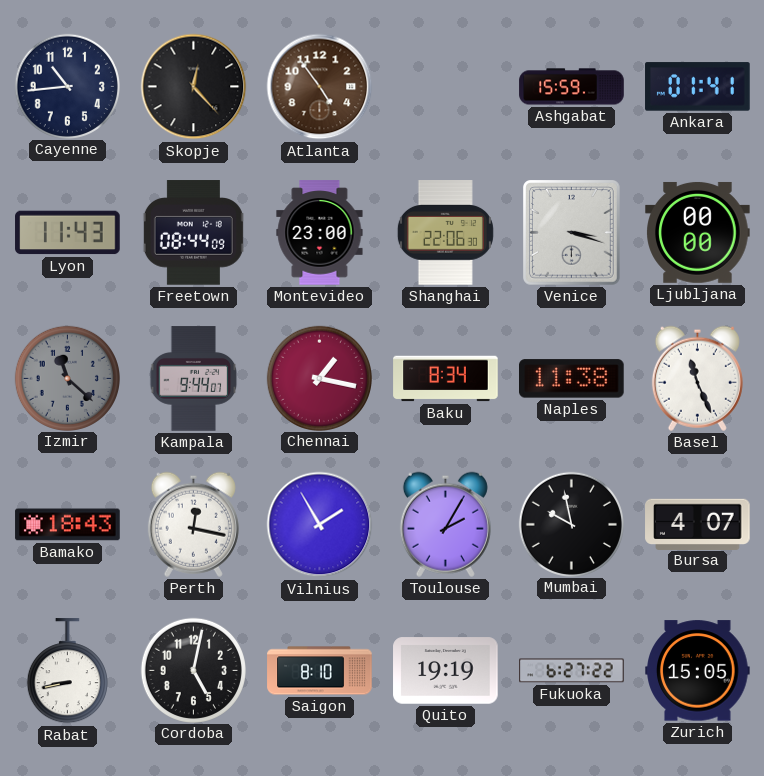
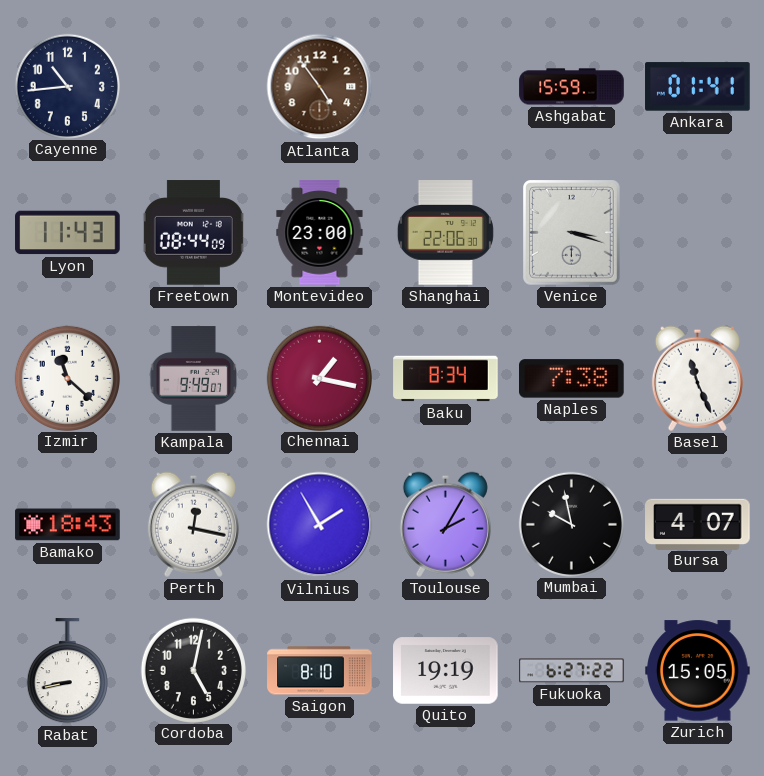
Skopje: 12:23 -> none (194, 87)
Ljubljana: 00:00 -> none (698, 232)
Izmir dial: grey -> white (67, 378)
Kampala: 9:44 -> 9:49 (194, 379)
Naples: 11:38 -> 7:38 (572, 379)
